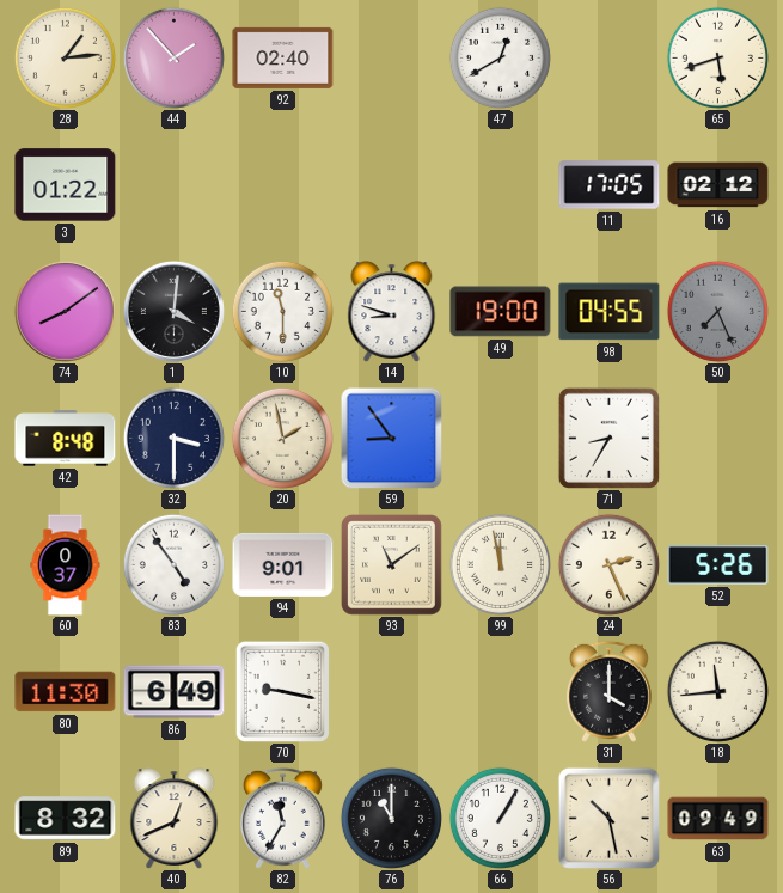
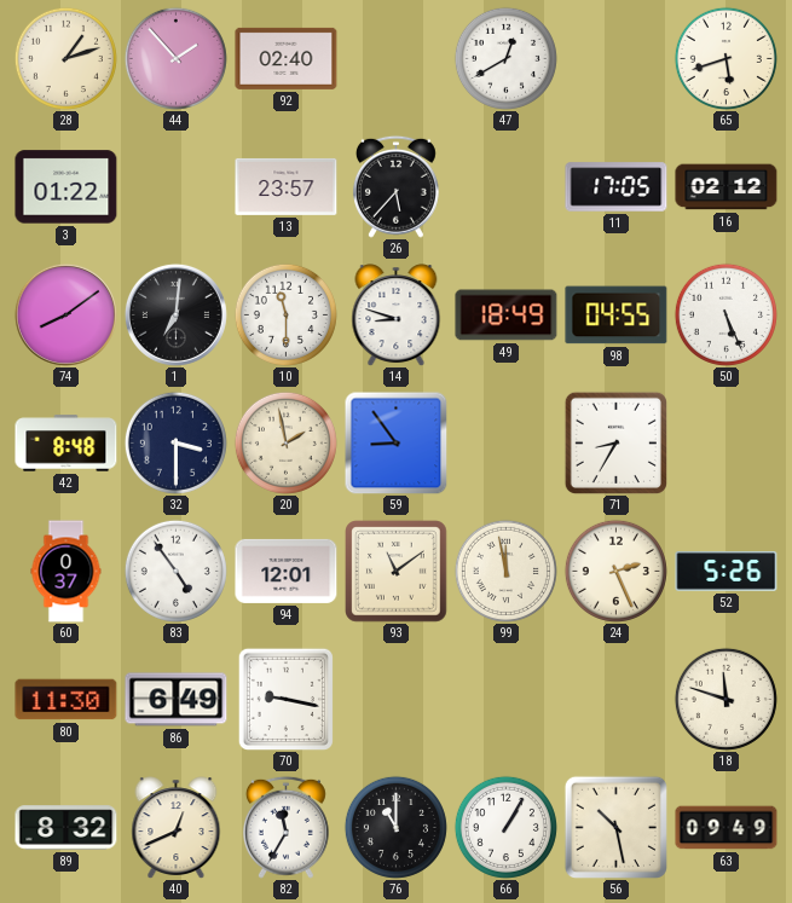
28: 1:14 -> 1:12 (65, 58)
13: none -> 23:57 (287, 186)
26: none -> 5:37 (395, 186)
1: 4:01 -> 7:01 (175, 314)
49: 19:00 -> 18:49 (507, 316)
50: 7:26 -> 5:26 (725, 314)
50 dial: grey -> white (725, 314)
94: 9:01 -> 12:01 (287, 571)
31: 4:00 -> none (608, 691)
18: 11:44 -> 11:48 (725, 699)
